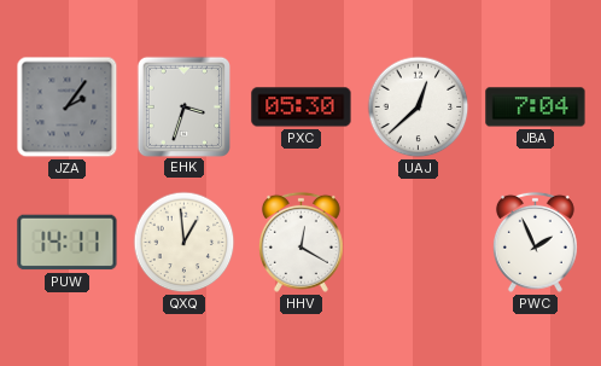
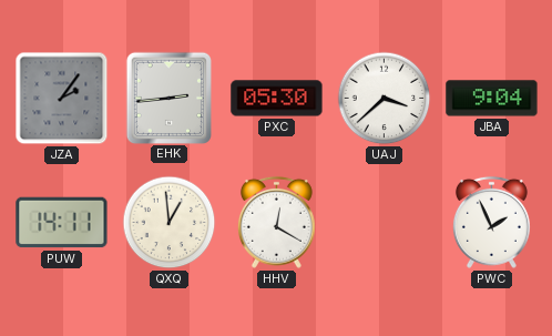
EHK: 3:33 -> 2:44 (168, 98)
UAJ: 12:38 -> 3:38 (385, 99)
JBA: 7:04 -> 9:04 (492, 99)
